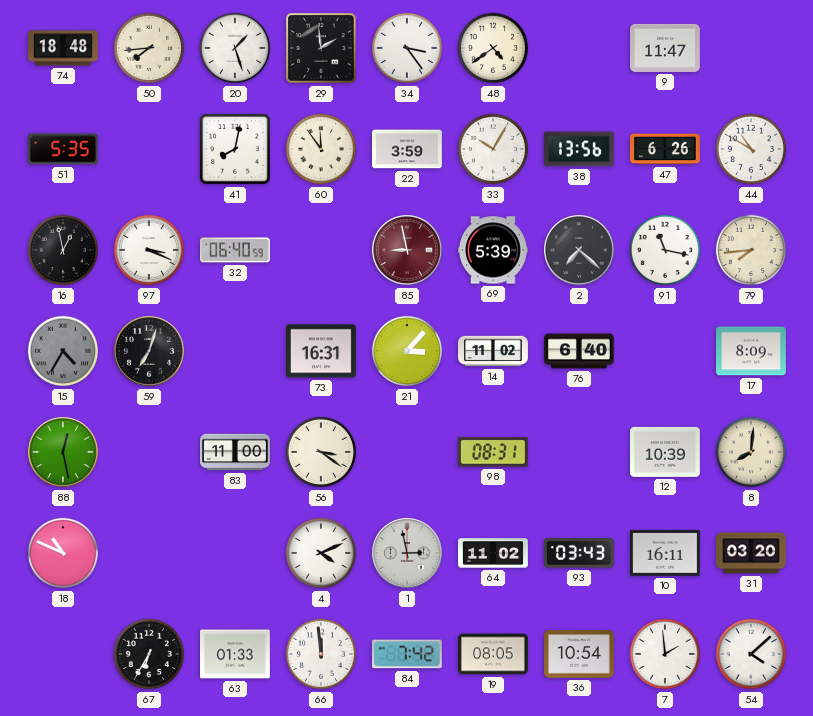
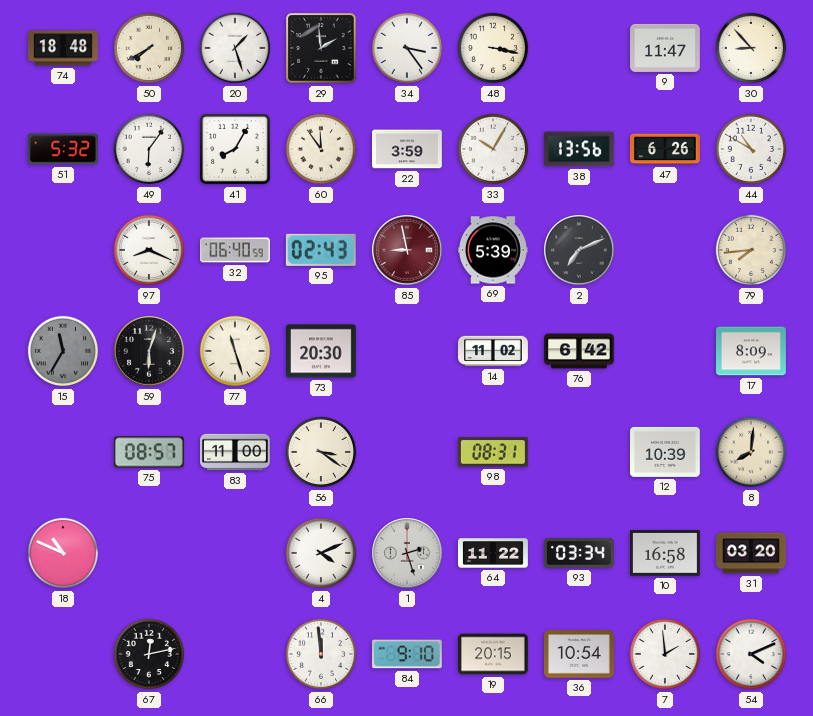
50: 7:44 -> 7:40 (149, 48)
48: 4:39 -> 3:17 (493, 48)
30: none -> 8:53 (751, 48)
51: 5:35 -> 5:32 (63, 149)
49: none -> 6:06 (149, 149)
41: 8:02 -> 8:05 (235, 149)
16: 12:58 -> none (63, 250)
97: 3:19 -> 8:19 (149, 250)
95: none -> 02:43 (321, 250)
2: 7:22 -> 7:11 (579, 250)
91: 11:17 -> none (665, 250)
15: 4:35 -> 11:35 (63, 351)
59: 7:03 -> 6:03 (149, 351)
77: none -> 11:27 (235, 351)
73: 16:31 -> 20:30 (322, 351)
21: 3:07 -> none (407, 351)
76: 6:40 -> 6:42 (580, 351)
88: 12:28 -> none (63, 452)
75: none -> 08:57 (149, 452)
1: 2:58 -> 2:27 (407, 553)
64: 11:02 -> 11:22 (494, 553)
93: 03:43 -> 03:34 (579, 553)
10: 16:11 -> 16:58 (666, 553)
67: 6:35 -> 12:13 (149, 654)
63: 01:33 -> none (236, 654)
84: 7:42 -> 9:10 (407, 654)
19: 08:05 -> 20:15 (494, 654)
54: 4:08 -> 4:11 (751, 654)
